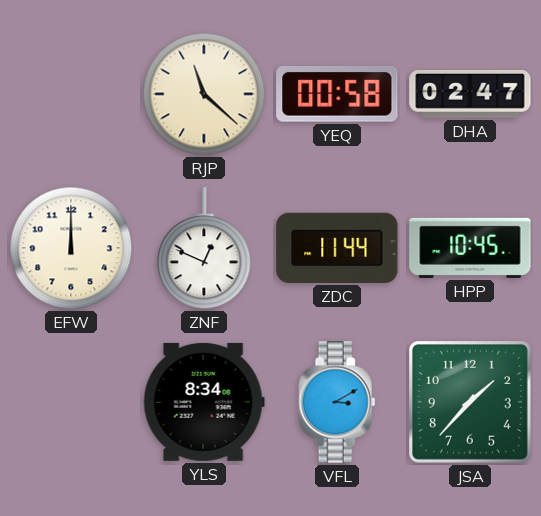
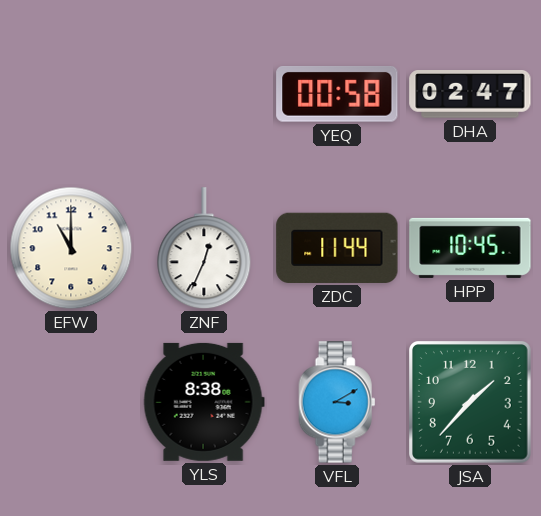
RJP: 11:22 -> none (204, 94)
EFW: 12:00 -> 11:00 (71, 248)
ZNF: 12:49 -> 12:34 (204, 249)
YLS: 8:34 -> 8:38 (204, 402)
